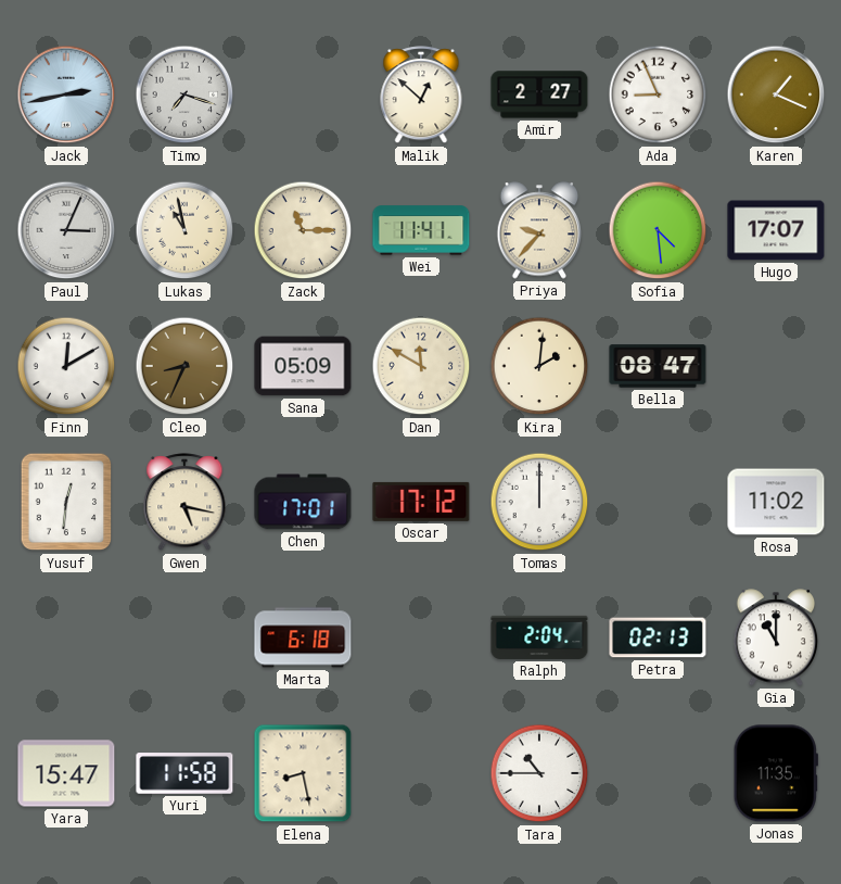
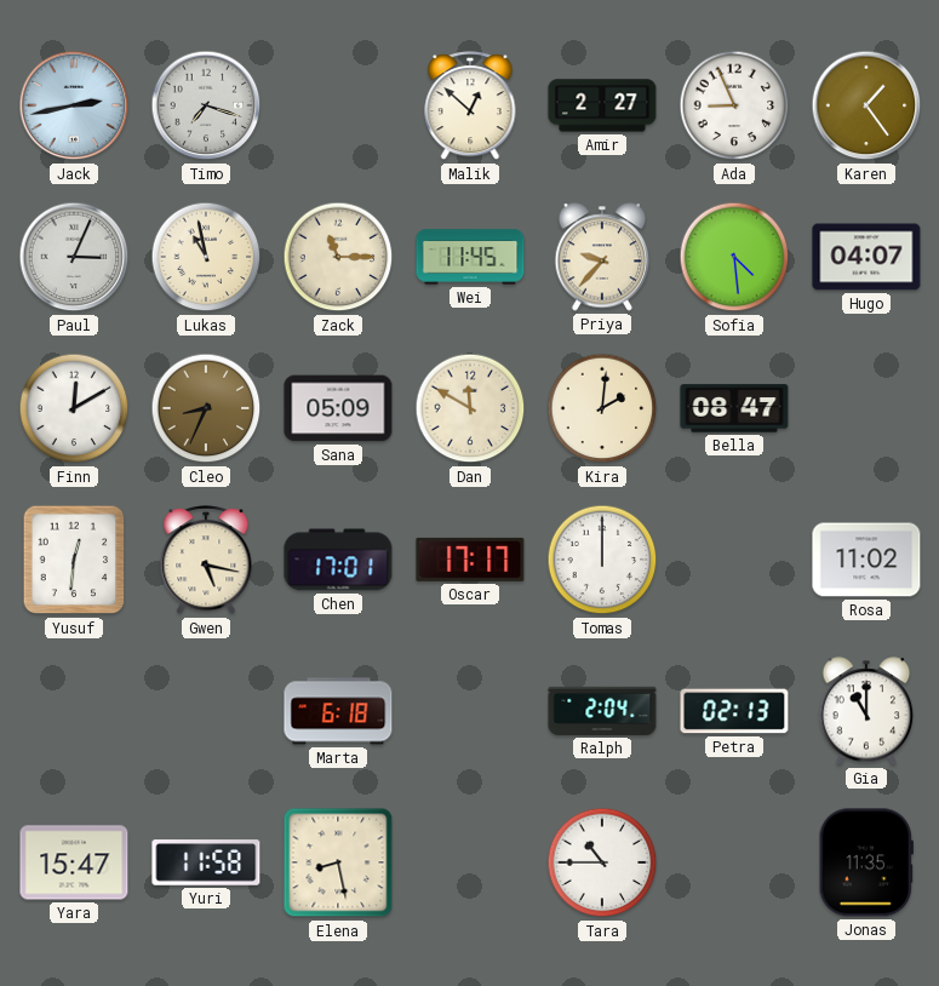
Karen: 1:19 -> 1:24 (866, 105)
Wei: 11:41 -> 11:45 (470, 257)
Hugo: 17:07 -> 04:07 (866, 257)
Oscar: 17:12 -> 17:17 (470, 560)
